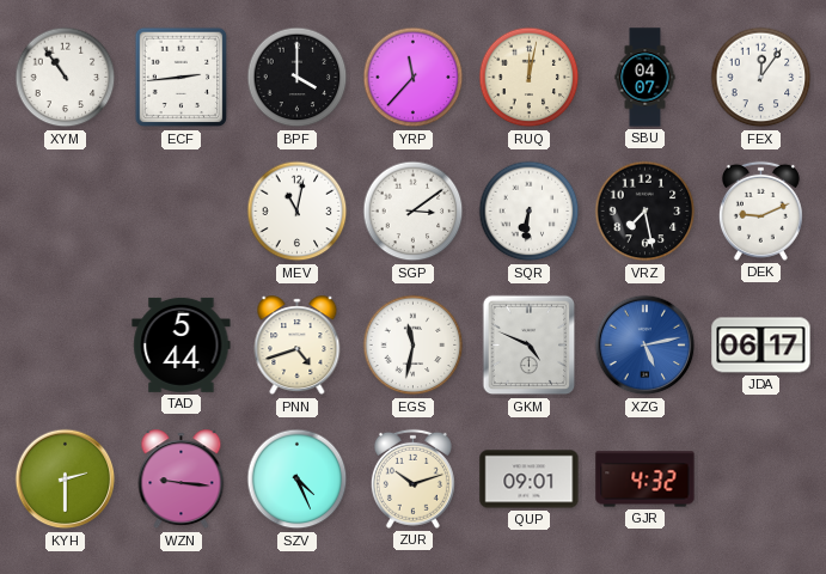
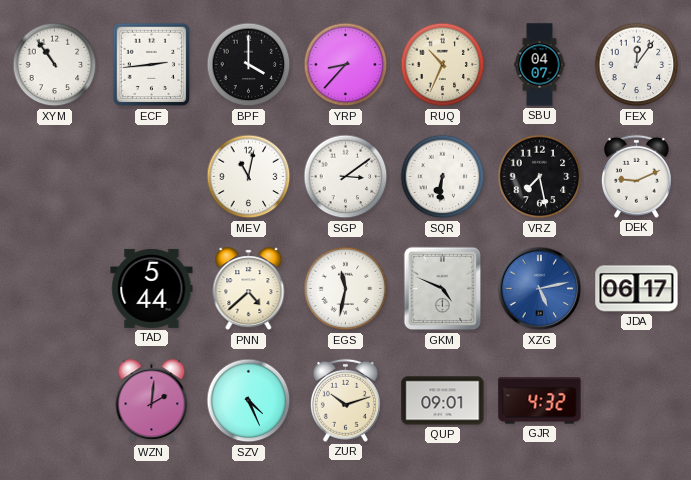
YRP: 11:37 -> 8:37 (346, 65)
RUQ: 12:02 -> 10:34 (443, 65)
PNN: 4:42 -> 4:38 (249, 289)
KYH: 2:30 -> none (66, 480)
WZN: 9:16 -> 2:01 (152, 401)
